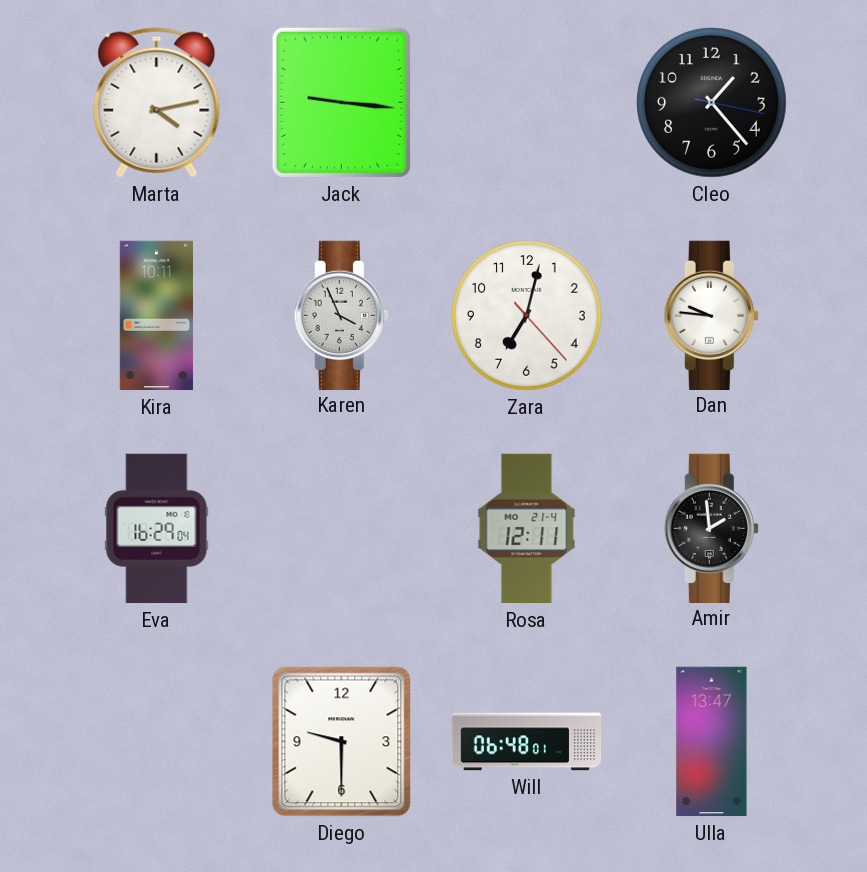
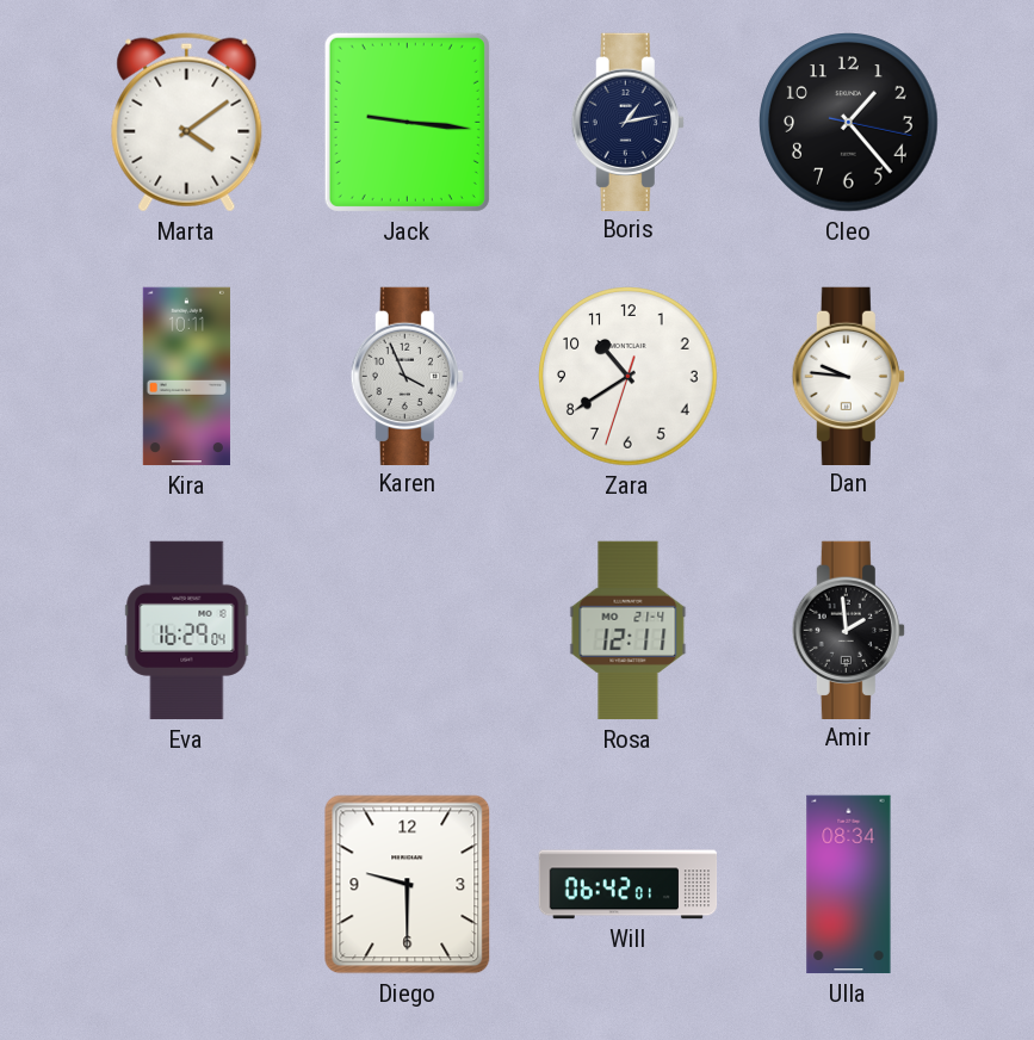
Marta: 4:13 -> 4:09 (187, 123)
Boris: none -> 1:13 (627, 122)
Zara: 7:02 -> 10:39 (629, 377)
Will: 06:48 -> 06:42 (629, 885)
Ulla: 13:47 -> 08:34 (849, 885)
